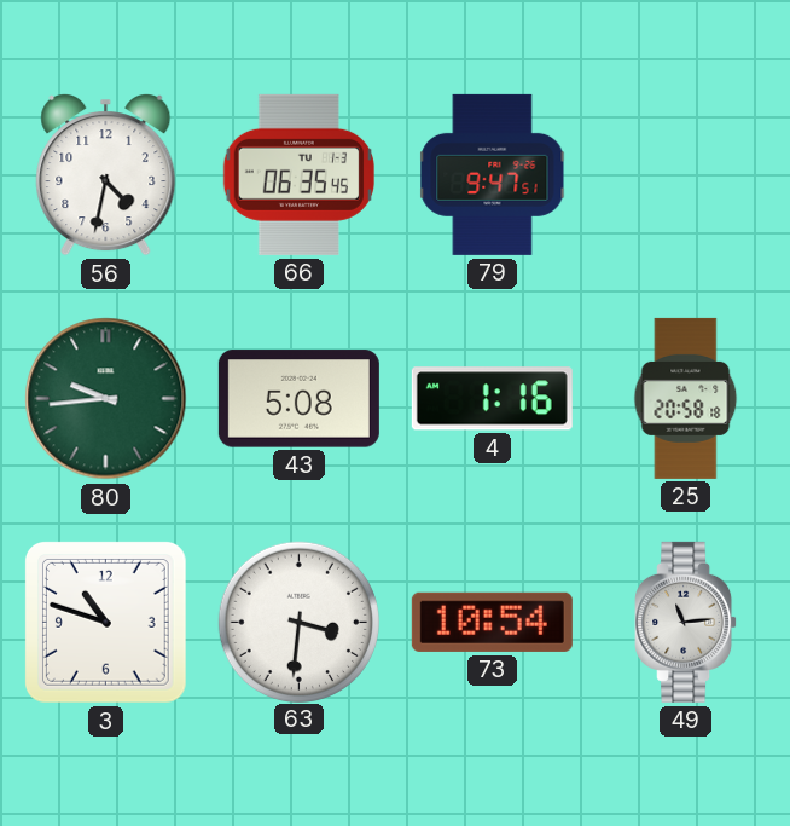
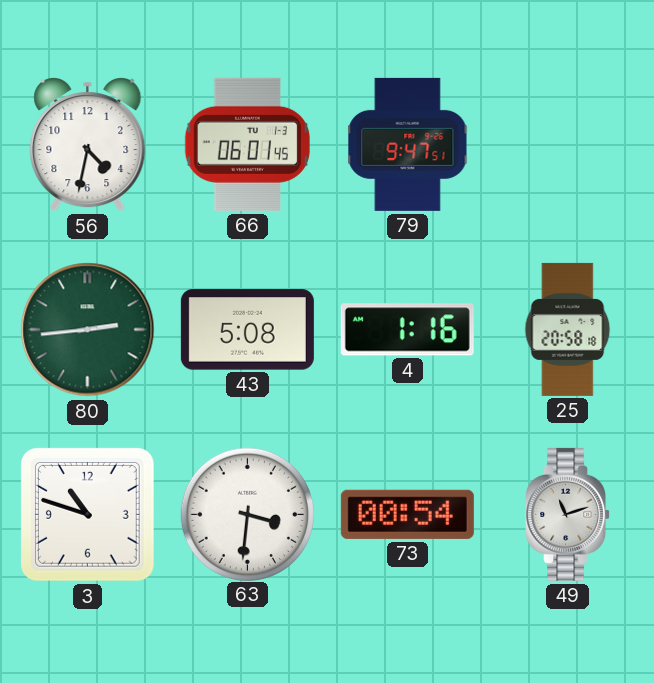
66: 06:35 -> 06:01 (247, 144)
80: 9:44 -> 2:44 (88, 330)
73: 10:54 -> 00:54 (407, 514)
49: 11:14 -> 11:12 (568, 514)
